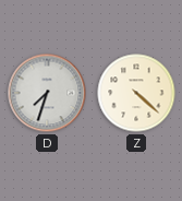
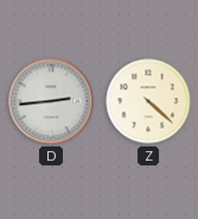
D: 7:33 -> 2:44 (51, 101)
